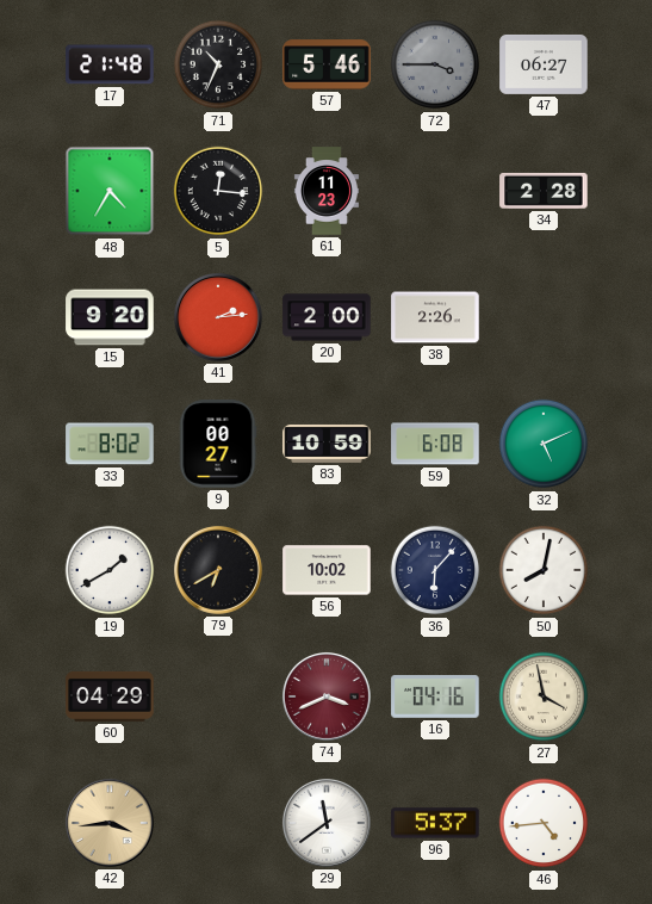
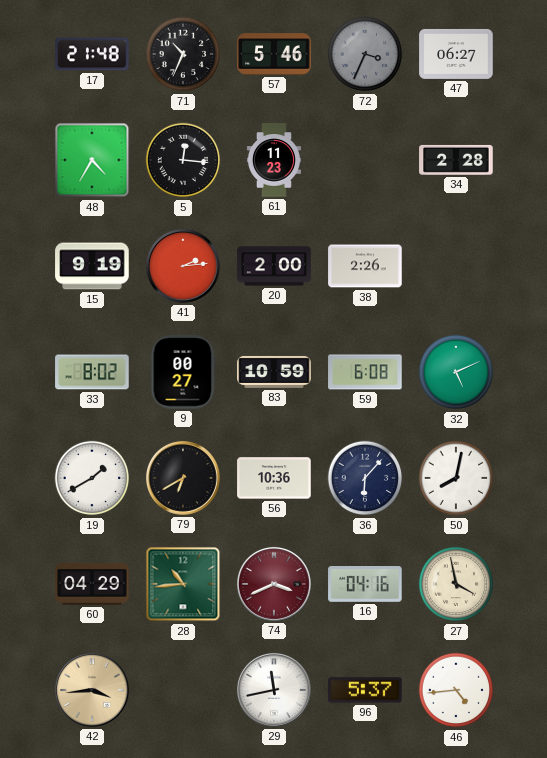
72: 3:45 -> 3:34 (365, 54)
15: 9:20 -> 9:19 (92, 266)
56: 10:02 -> 10:36 (274, 478)
28: none -> 10:44 (183, 584)
29: 11:39 -> 11:43 (274, 690)
